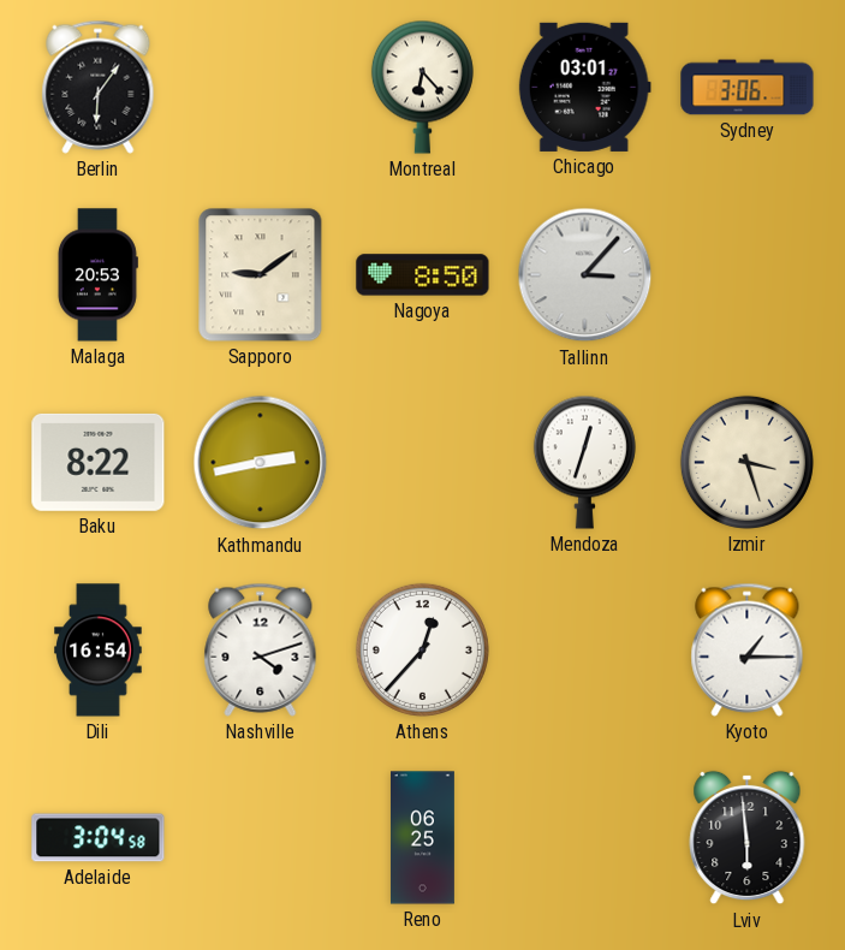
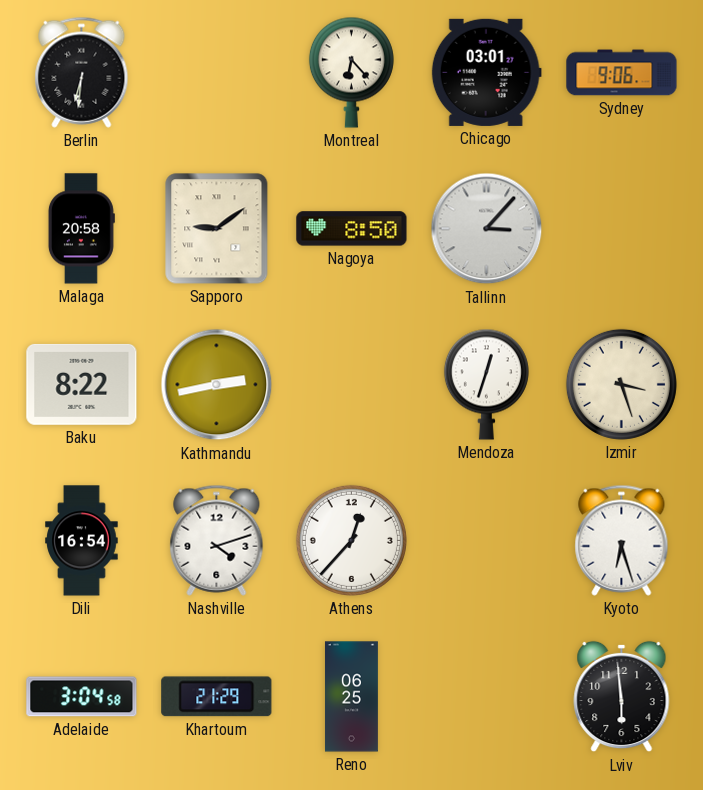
Berlin: 6:06 -> 6:31 (82, 72)
Sydney: 3:06 -> 9:06 (622, 73)
Malaga: 20:53 -> 20:58 (81, 229)
Kyoto: 1:15 -> 6:27 (622, 540)
Khartoum: none -> 21:29 (217, 697)
